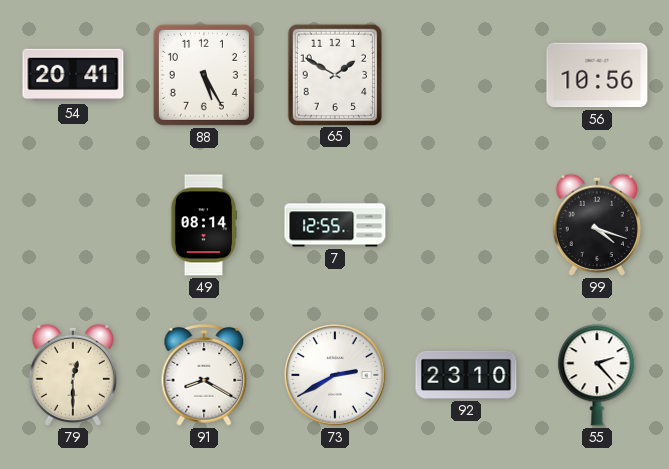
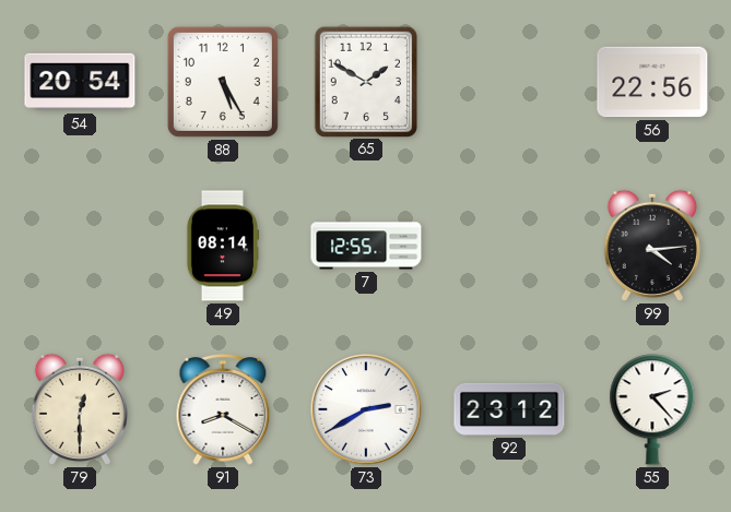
54: 20:41 -> 20:54 (80, 82)
56: 10:56 -> 22:56 (652, 82)
99: 4:18 -> 4:14 (652, 246)
92: 23:10 -> 23:12 (509, 409)
